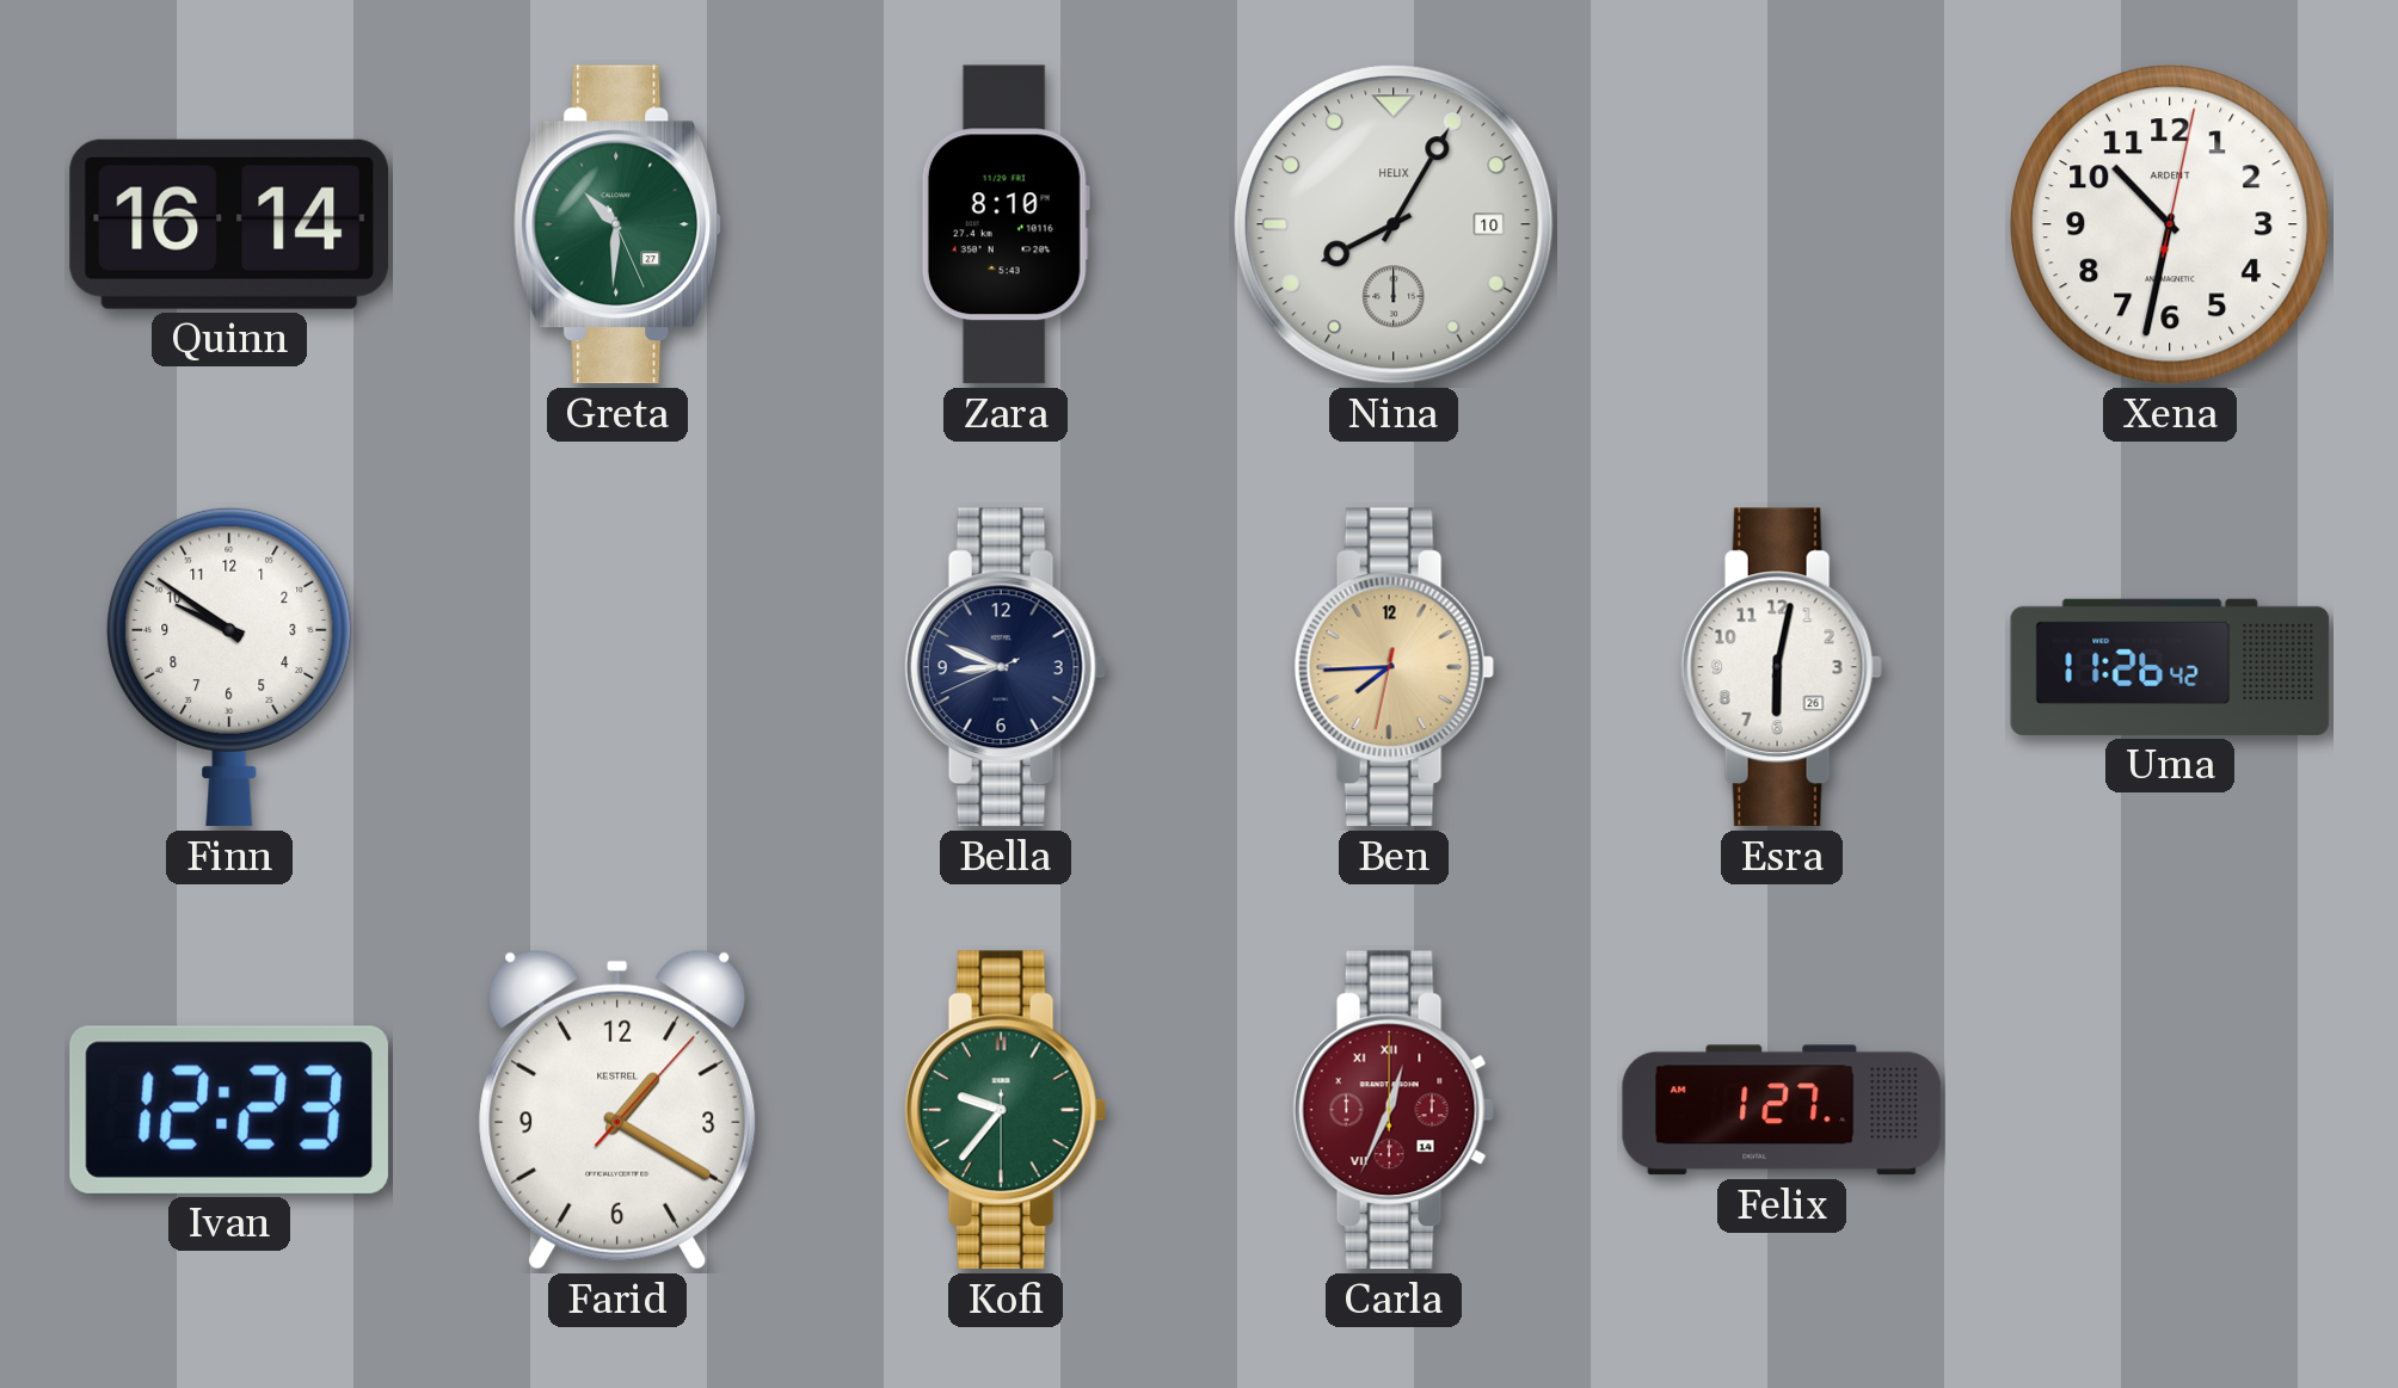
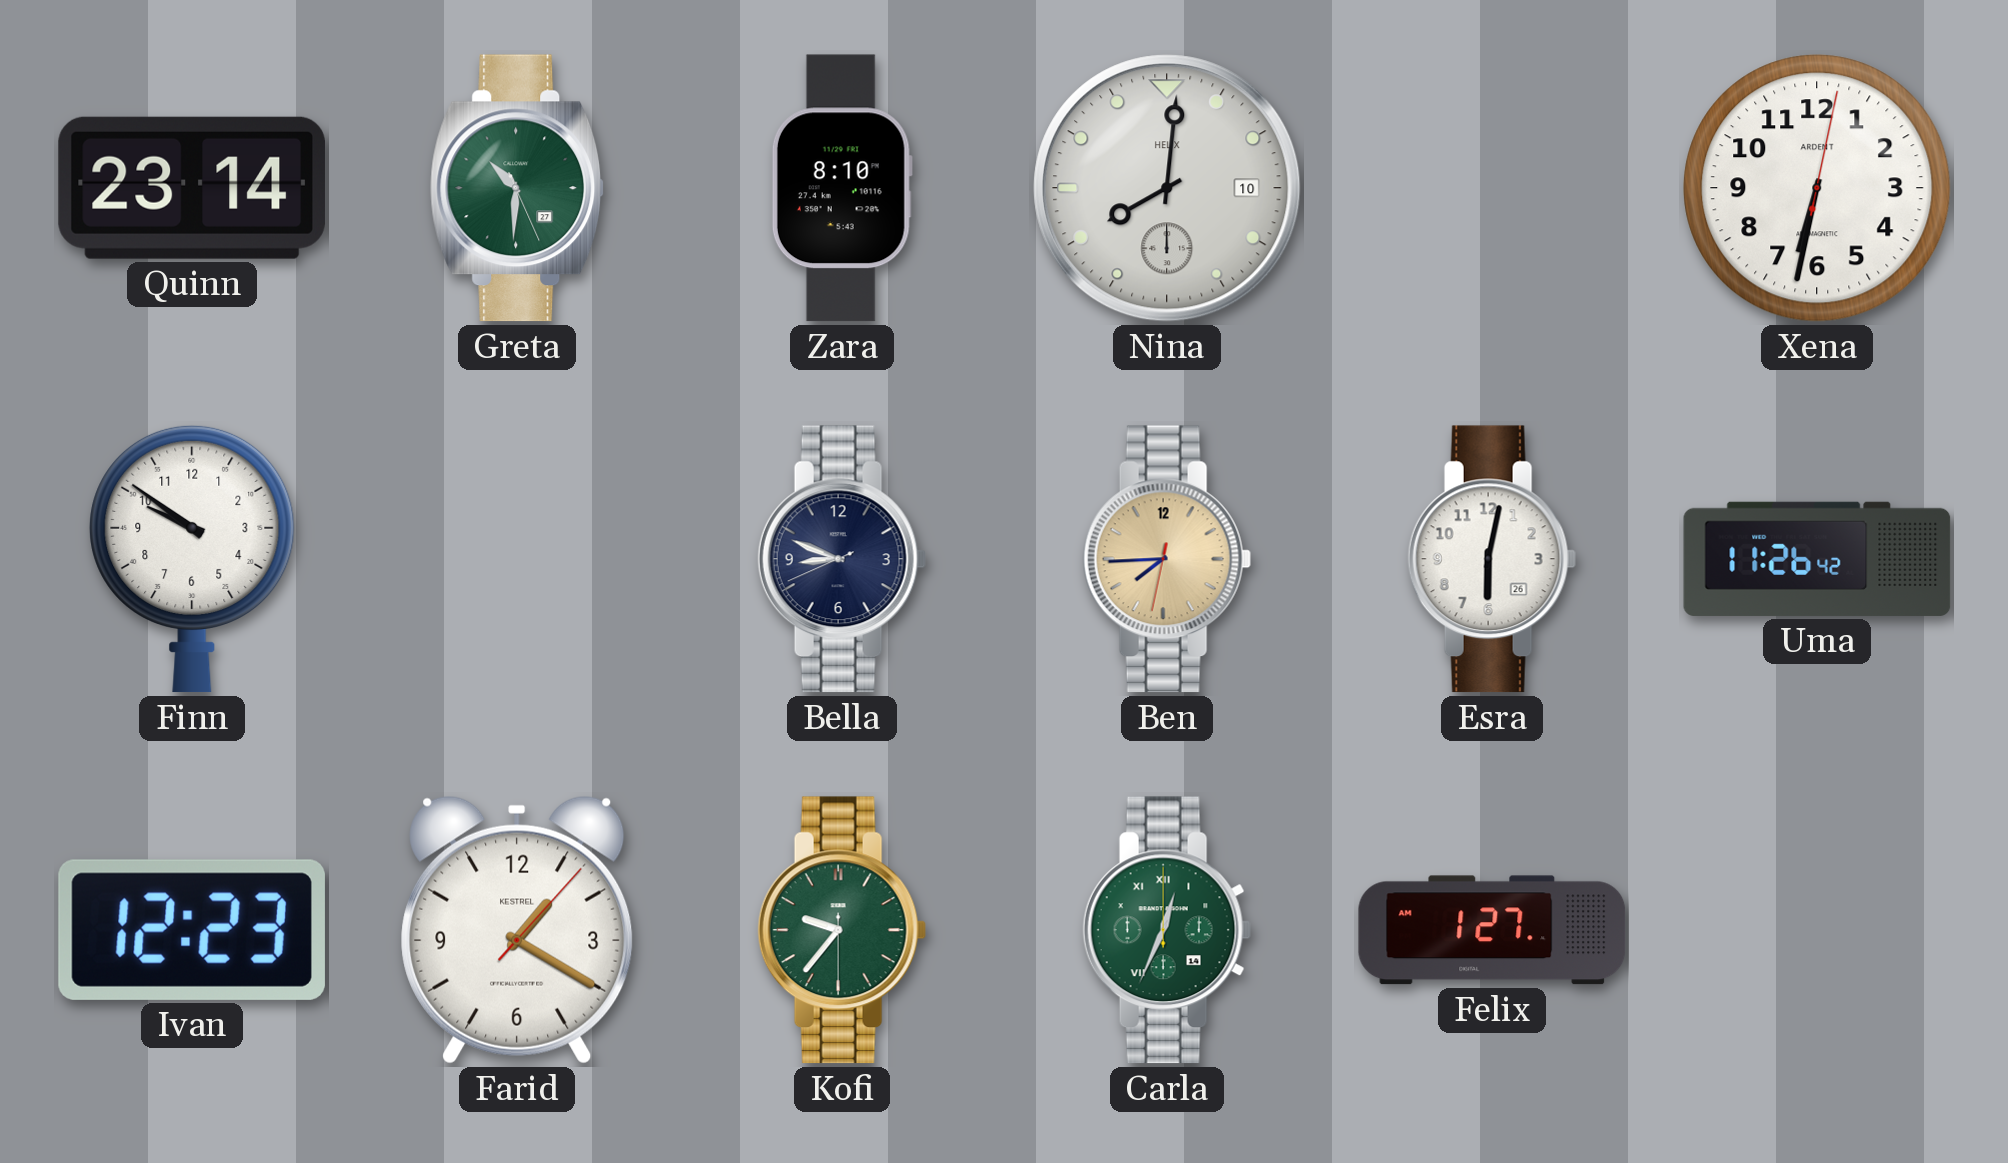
Quinn: 16:14 -> 23:14 (192, 188)
Nina: 8:05 -> 8:01 (1167, 188)
Xena: 10:32 -> 6:32 (1817, 188)
Carla dial: burgundy -> green (1167, 930)
